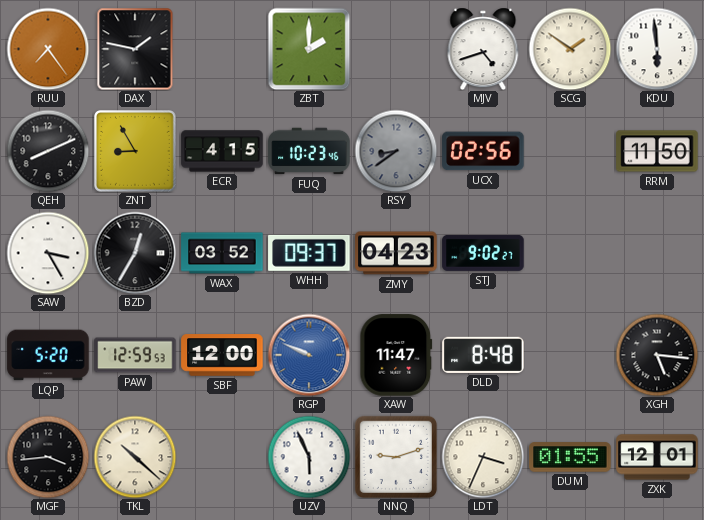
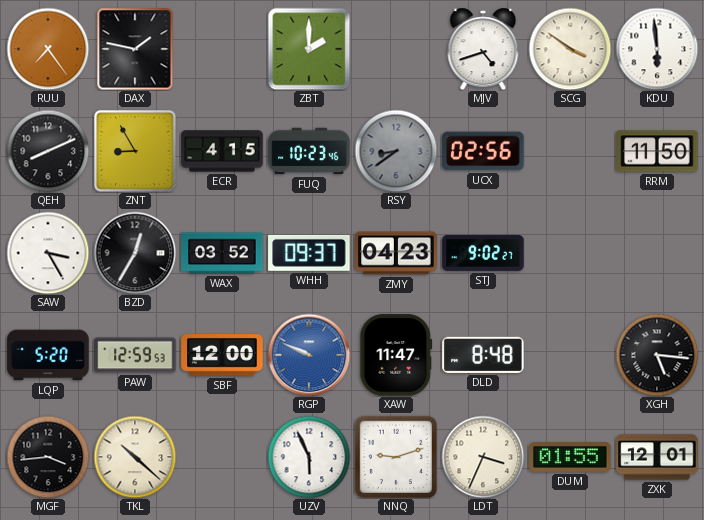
SCG: 1:51 -> 3:51 (570, 49)
